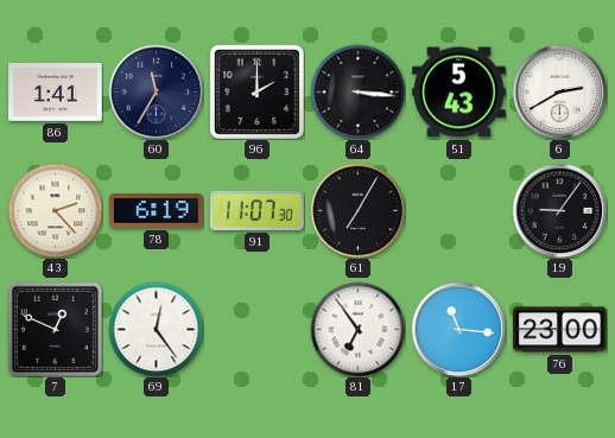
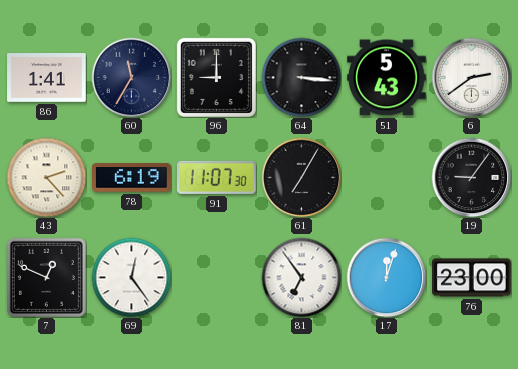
96: 2:00 -> 9:00 (216, 77)
6: 2:40 -> 2:39 (471, 77)
17: 11:16 -> 12:03 (386, 277)
